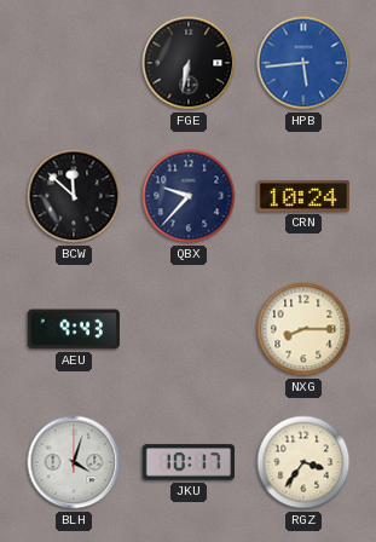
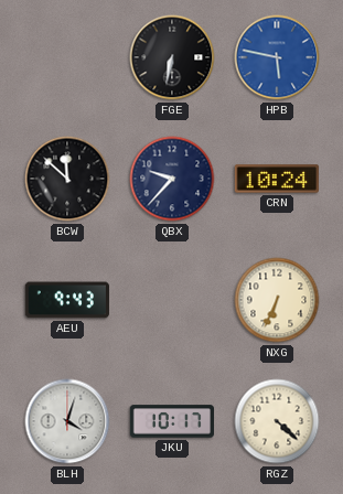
HPB: 5:44 -> 5:47 (277, 57)
NXG: 8:15 -> 6:34 (277, 300)
RGZ: 3:36 -> 4:22 (277, 421)
